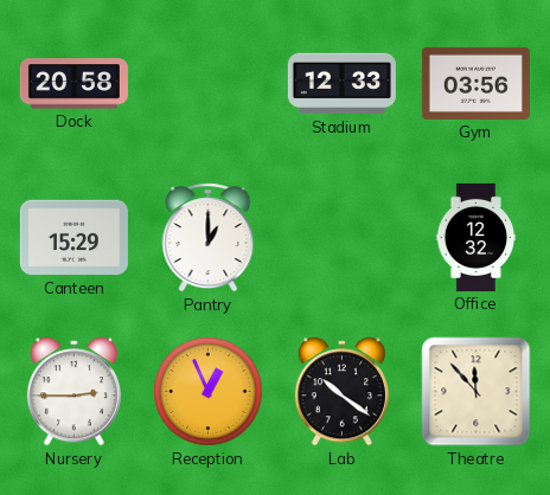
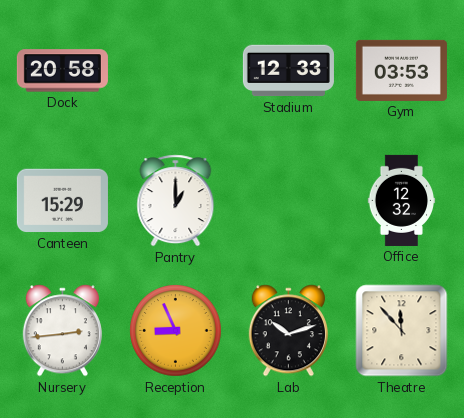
Gym: 03:56 -> 03:53 (401, 70)
Nursery: 2:45 -> 2:44 (62, 331)
Reception: 12:56 -> 8:56 (176, 331)
Lab: 10:21 -> 10:12 (288, 331)
